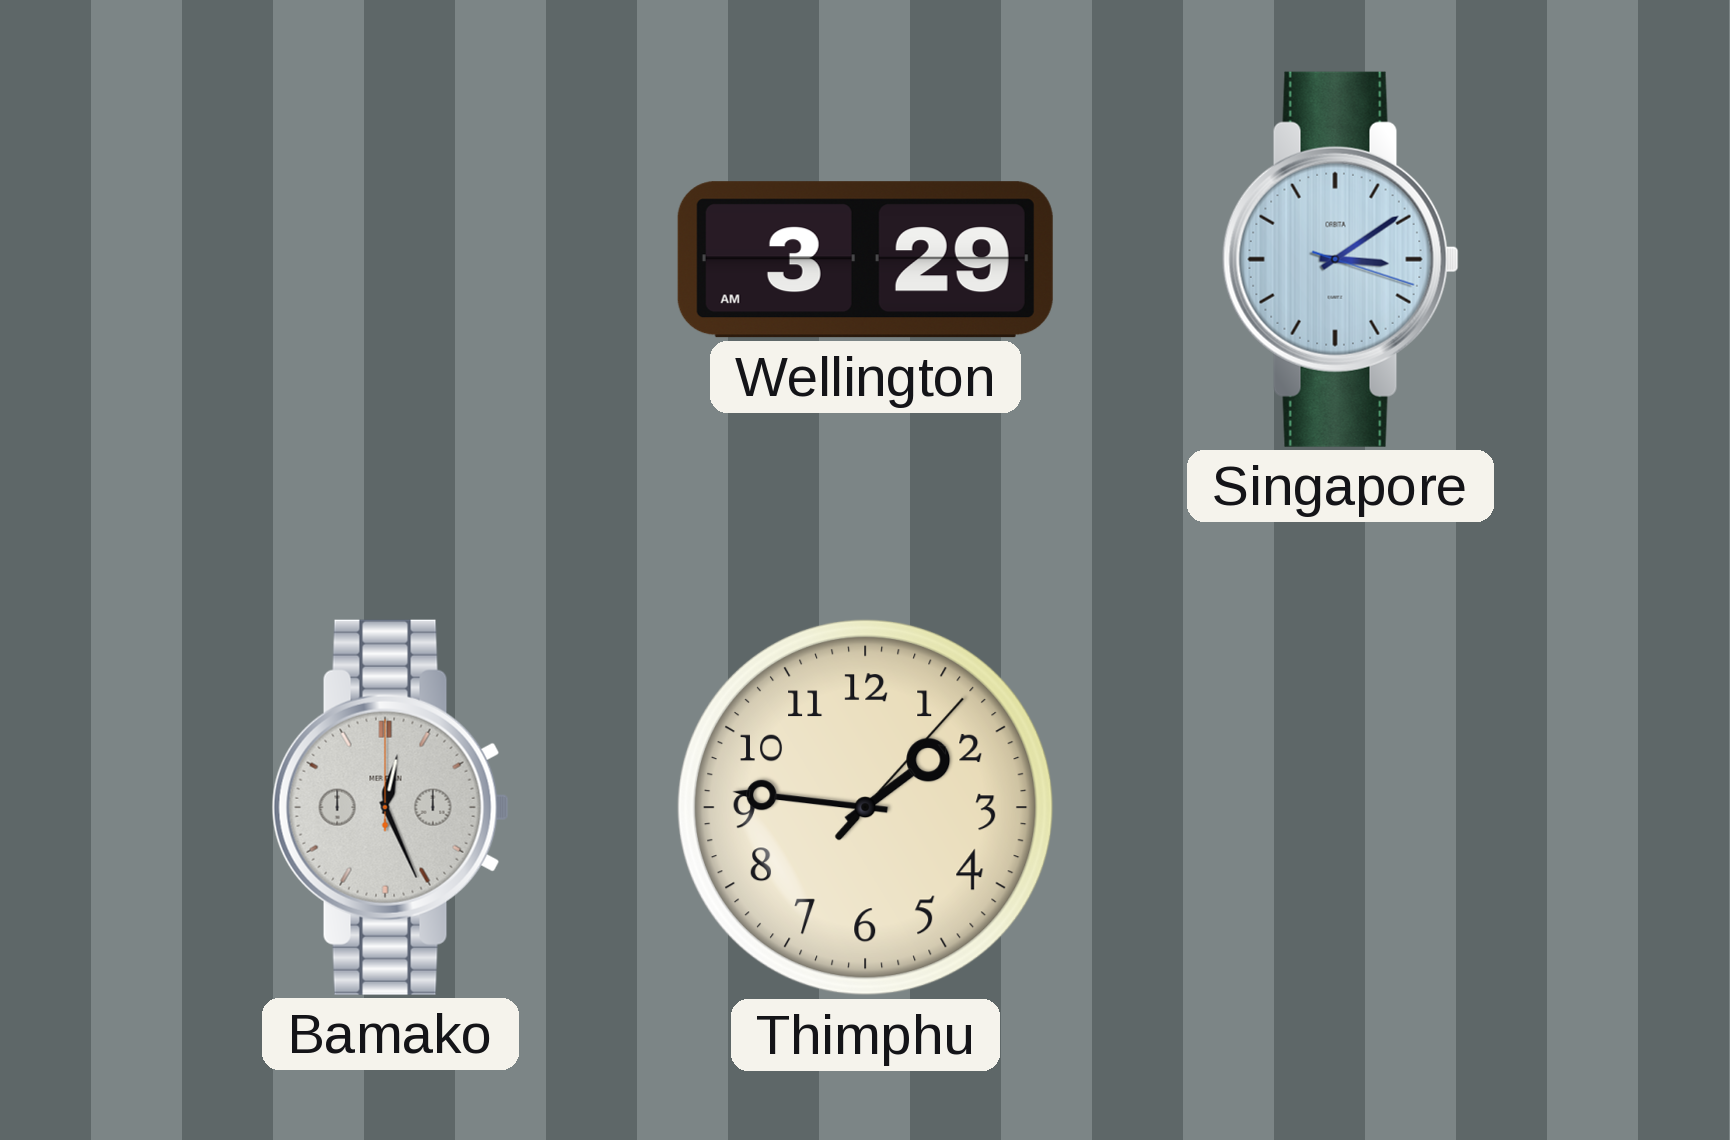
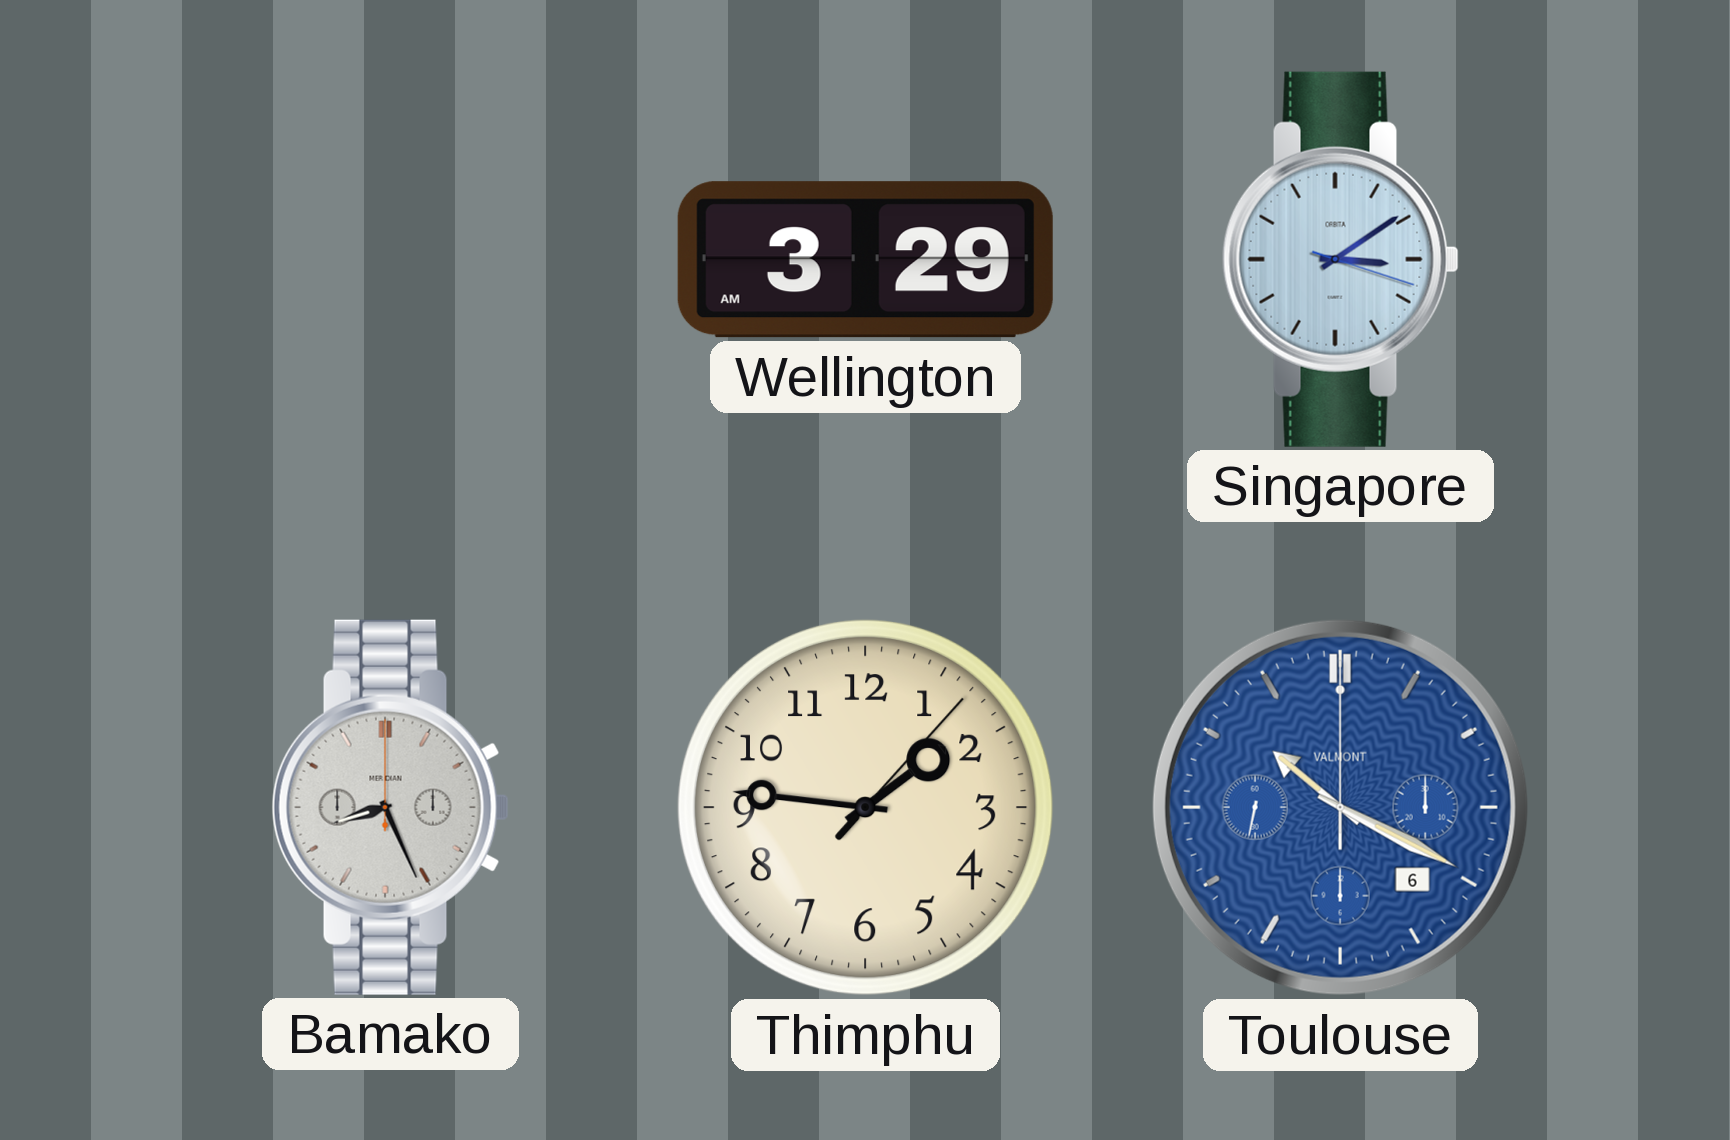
Bamako: 12:26 -> 8:26 (390, 807)
Toulouse: none -> 10:19 (1340, 807)
